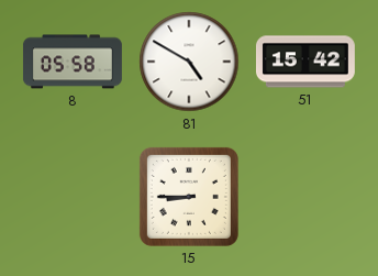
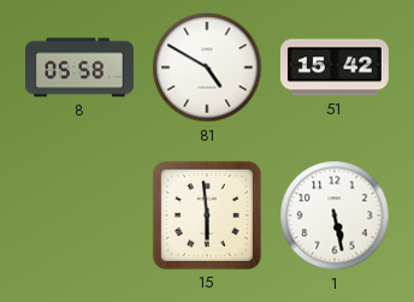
15: 8:45 -> 5:59 (207, 215)
1: none -> 5:28 (335, 215)
